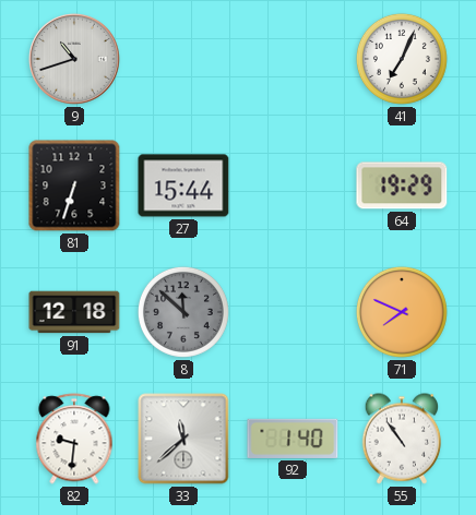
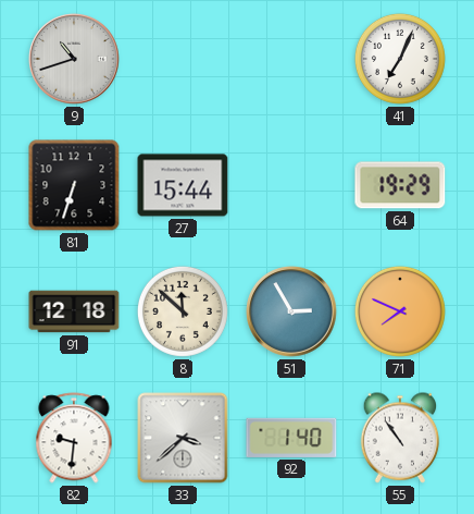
8 dial: grey -> cream (183, 311)
51: none -> 2:55 (292, 313)
33: 11:38 -> 3:38 (183, 438)
